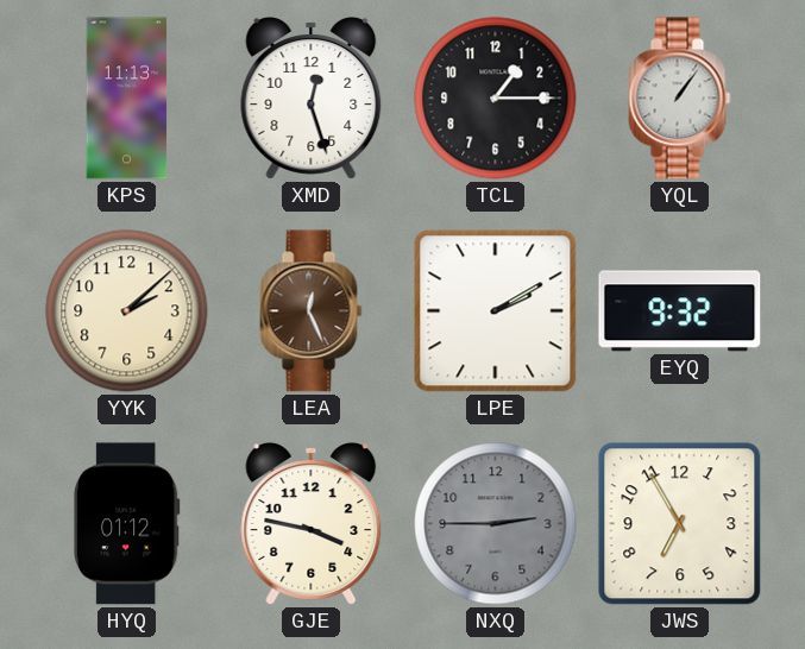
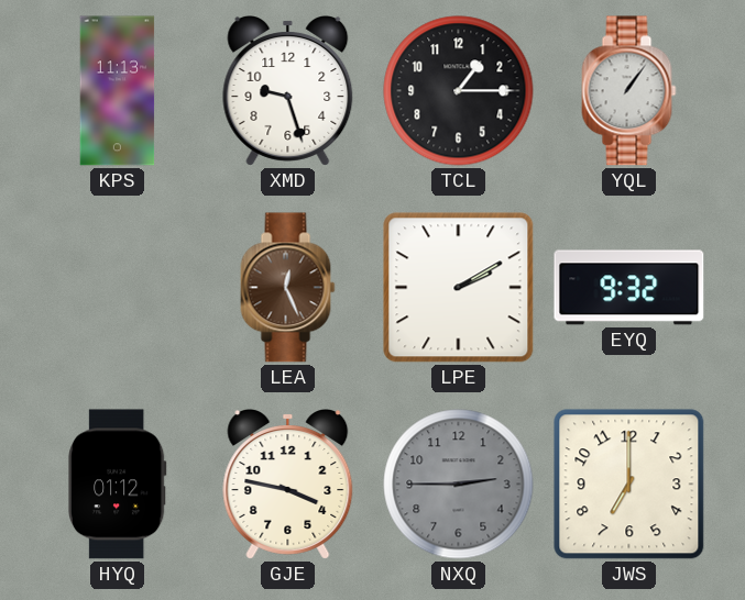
XMD: 12:27 -> 9:27 (288, 91)
YYK: 2:08 -> none (127, 311)
JWS: 6:55 -> 7:00 (629, 485)
